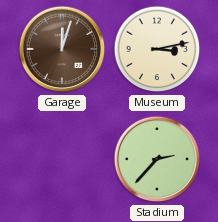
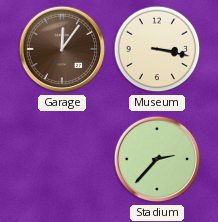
Garage: 12:03 -> 12:06 (62, 49)
Museum: 3:13 -> 3:17 (157, 49)
